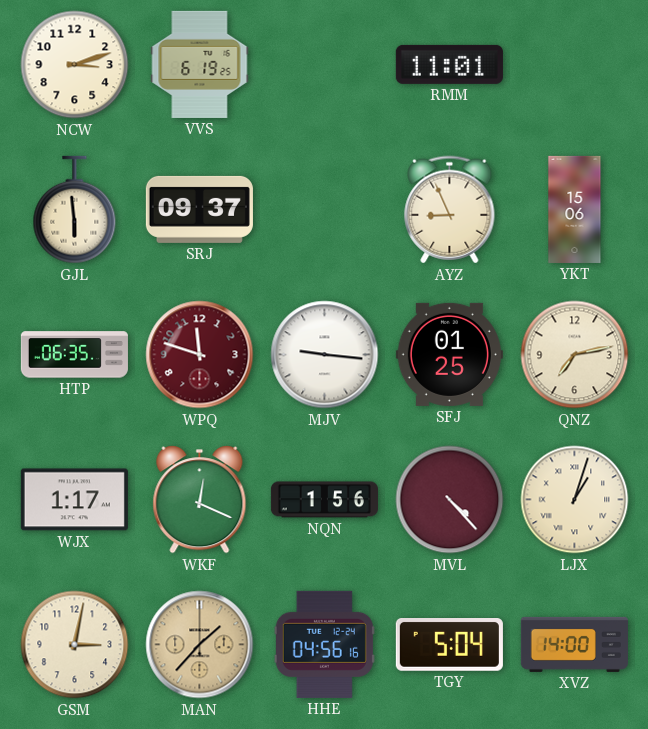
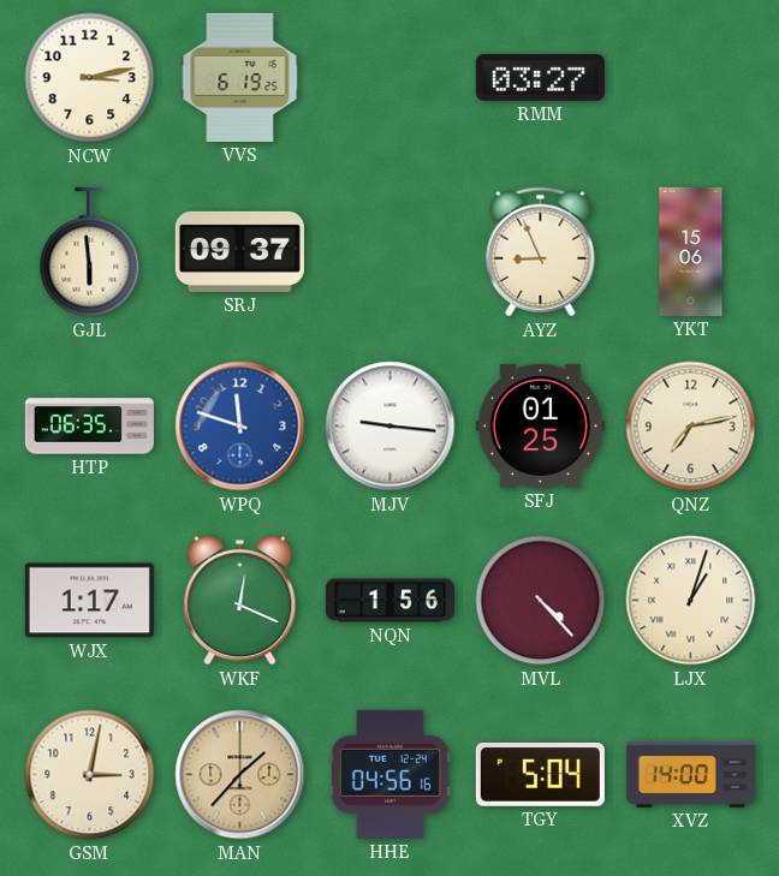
NCW: 3:12 -> 3:13 (90, 78)
RMM: 11:01 -> 03:27 (540, 77)
WPQ dial: burgundy -> blue (240, 427)
